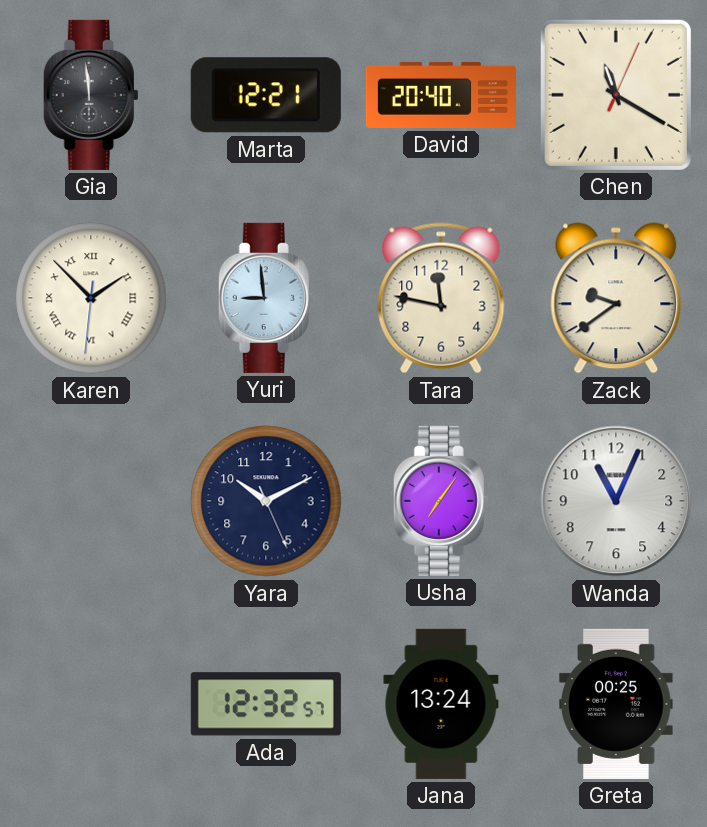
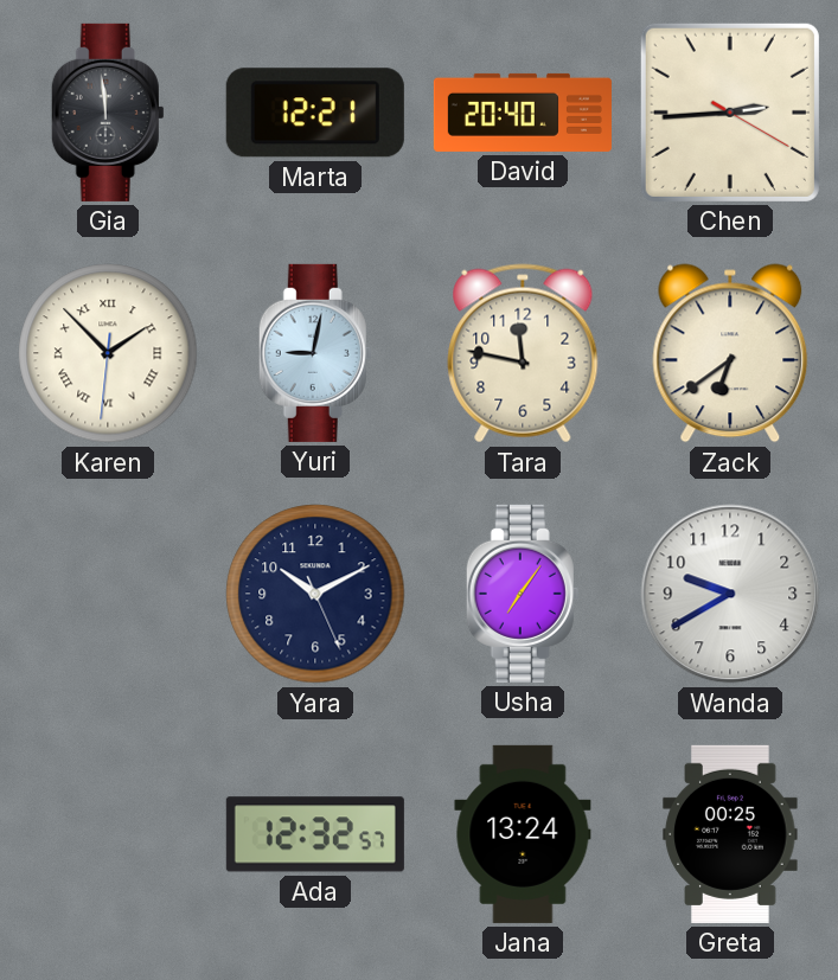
Chen: 11:20 -> 2:44 (730, 113)
Yuri: 8:59 -> 9:02 (315, 353)
Zack: 9:39 -> 6:39 (730, 353)
Wanda: 11:04 -> 9:40 (730, 594)
